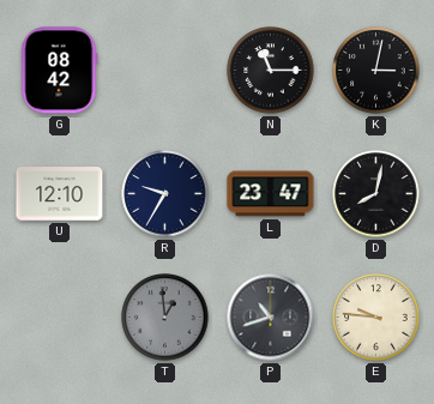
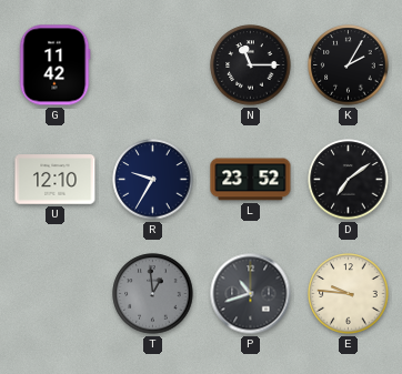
G: 08:42 -> 11:42 (56, 65)
K: 3:02 -> 2:05 (349, 65)
L: 23:47 -> 23:52 (251, 180)
D: 8:02 -> 7:09 (349, 180)
